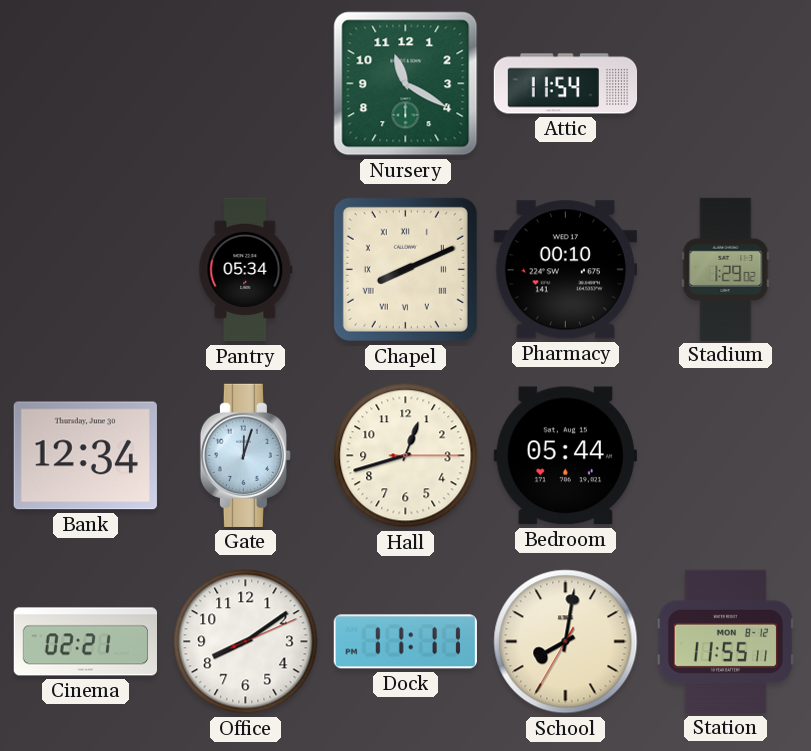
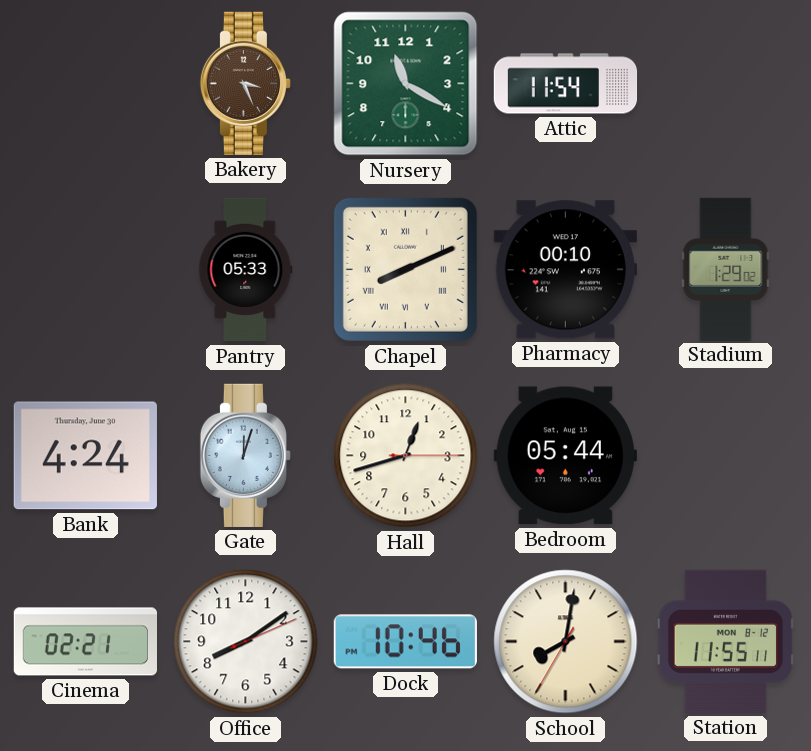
Bakery: none -> 3:26 (245, 83)
Pantry: 05:34 -> 05:33 (246, 270)
Bank: 12:34 -> 4:24 (85, 456)
Dock: 11:11 -> 10:46 (405, 642)
